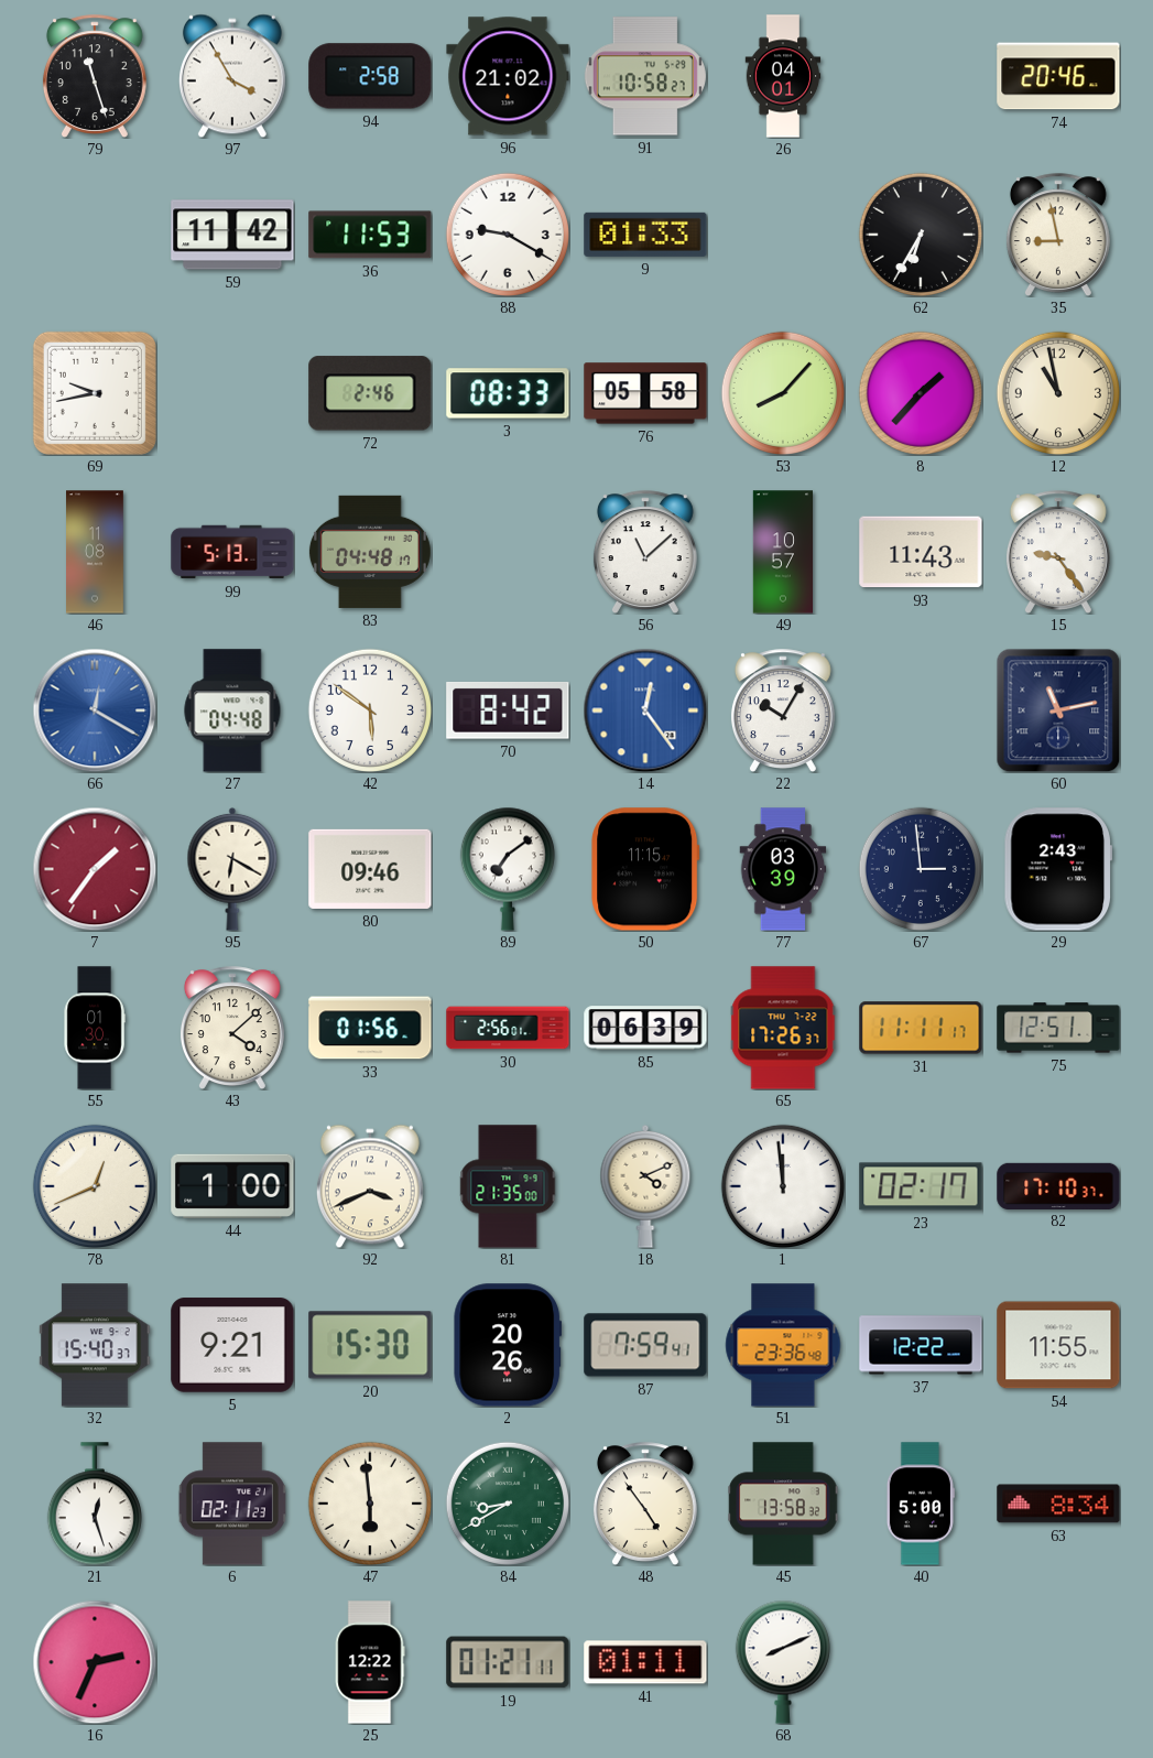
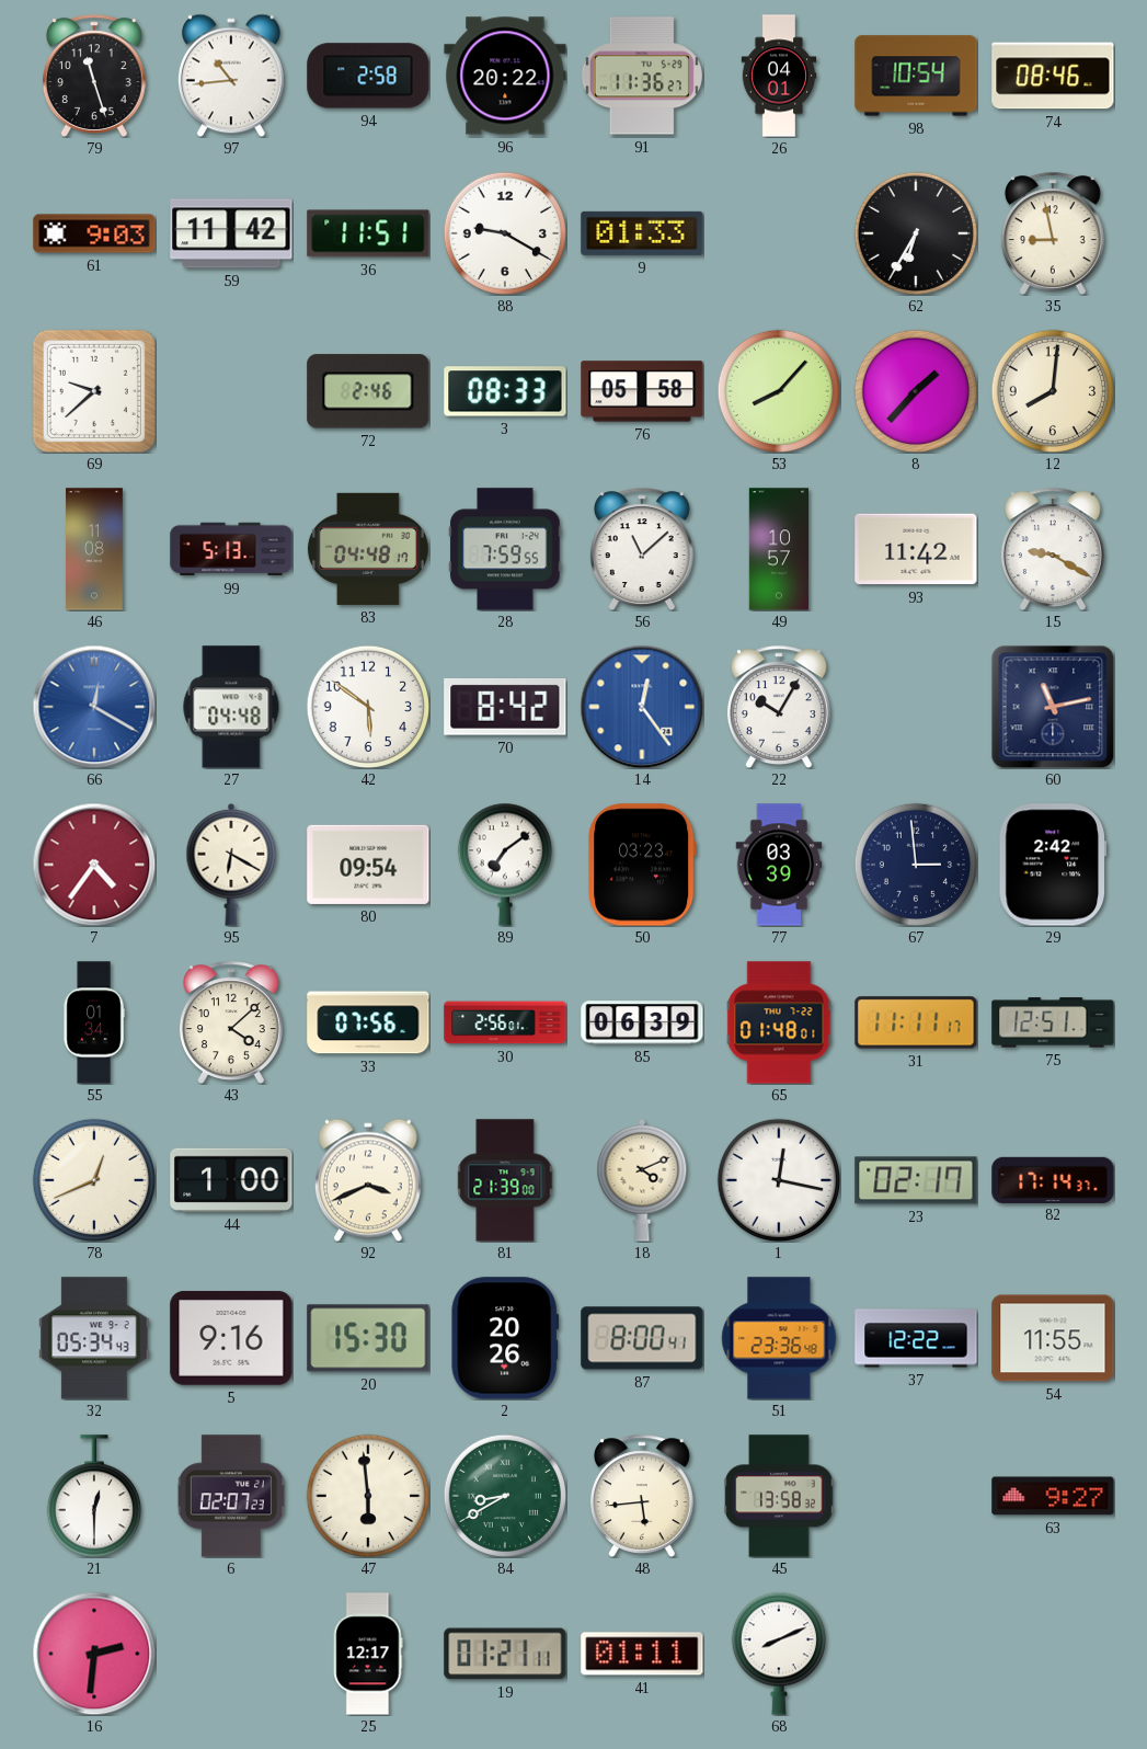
97: 3:55 -> 10:44 (231, 76)
96: 21:02 -> 20:22 (505, 76)
91: 10:58 -> 11:36 (642, 76)
98: none -> 10:54 (916, 76)
74: 20:46 -> 08:46 (1053, 76)
61: none -> 9:03 (94, 233)
36: 11:53 -> 11:51 (368, 233)
69: 9:43 -> 9:38 (94, 391)
12: 10:58 -> 8:01 (1052, 390)
28: none -> 7:59 (505, 549)
93: 11:43 -> 11:42 (916, 549)
15: 9:24 -> 9:20 (1053, 549)
7: 1:36 -> 4:36 (94, 865)
80: 09:46 -> 09:54 (368, 865)
50: 11:15 -> 03:23 (642, 865)
29: 2:43 -> 2:42 (1052, 865)
55: 01:30 -> 01:34 (94, 1022)
33: 01:56 -> 07:56 (368, 1022)
65: 17:26 -> 01:48 (779, 1022)
81: 21:35 -> 21:39 (505, 1180)
1: 11:59 -> 12:17 (778, 1179)
82: 17:10 -> 17:14 (1053, 1179)
32: 15:40 -> 05:34 (94, 1338)
5: 9:21 -> 9:16 (231, 1338)
87: 7:59 -> 8:00 (642, 1338)
21: 12:27 -> 12:30 (94, 1496)
6: 02:11 -> 02:07 (231, 1496)
48: 4:54 -> 5:44 (642, 1496)
40: 5:00 -> none (921, 1504)
63: 8:34 -> 9:27 (1053, 1496)
16: 2:34 -> 2:31 (94, 1654)
25: 12:22 -> 12:17 (368, 1654)
